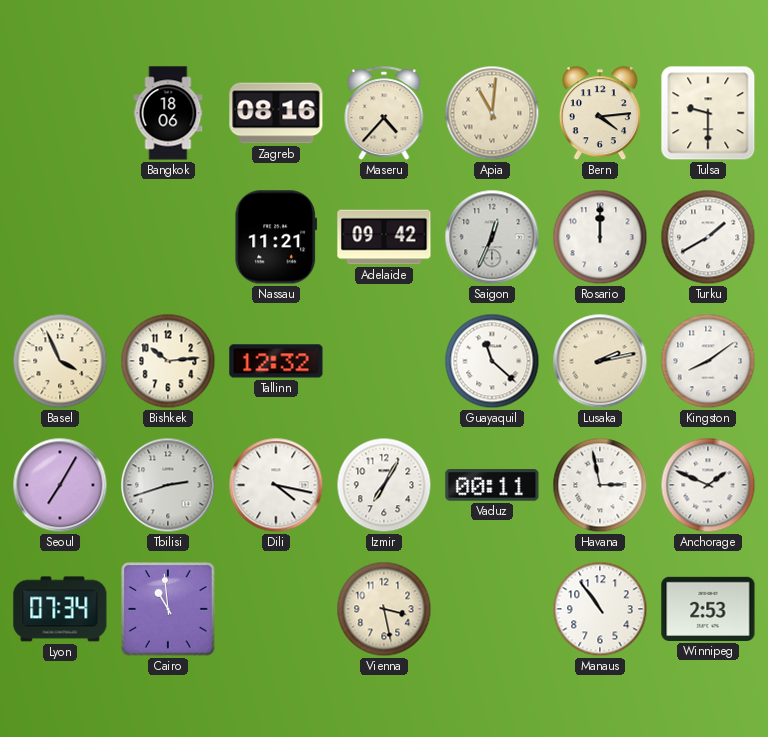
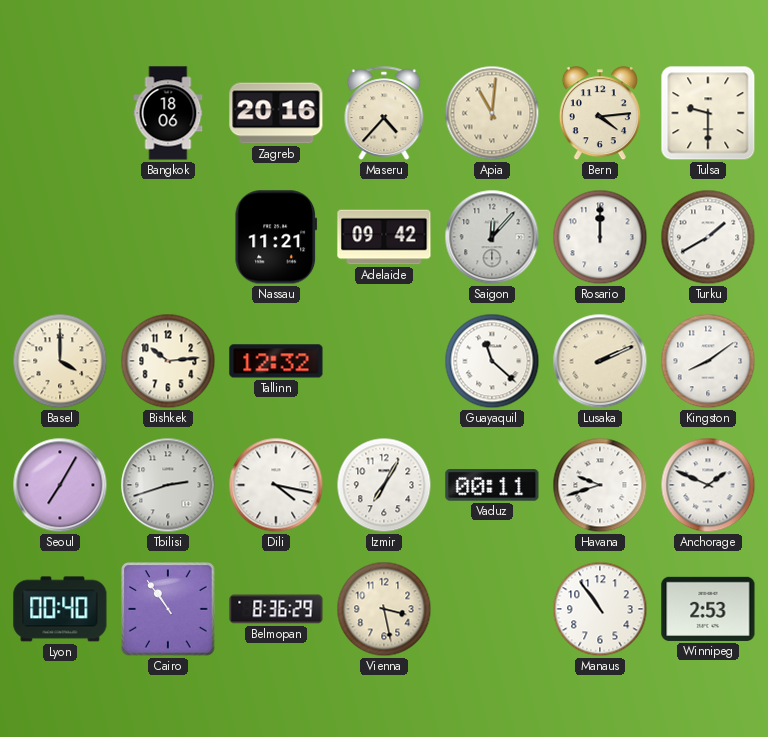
Zagreb: 08:16 -> 20:16 (276, 113)
Saigon: 12:34 -> 12:07 (492, 237)
Basel: 3:56 -> 4:00 (60, 361)
Lusaka: 2:13 -> 2:11 (600, 361)
Havana: 2:58 -> 9:42 (600, 485)
Lyon: 07:34 -> 00:40 (60, 609)
Cairo: 10:59 -> 10:54 (168, 609)
Belmopan: none -> 8:36 (276, 609)
